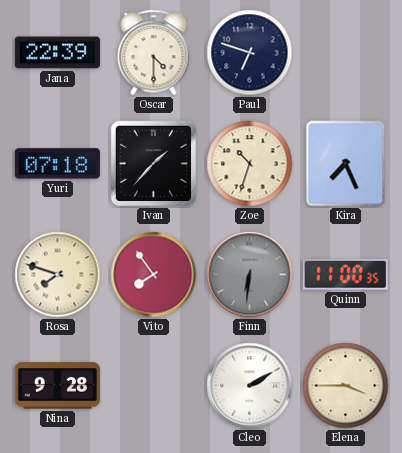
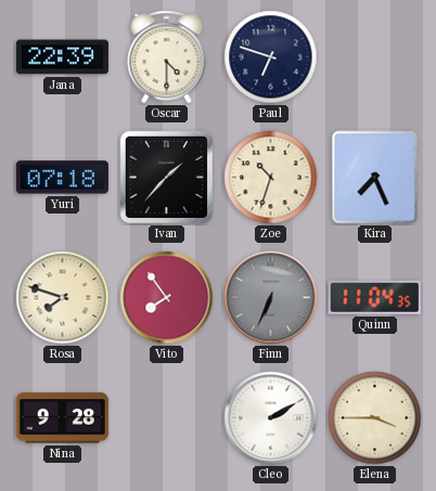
Finn: 6:31 -> 6:34 (271, 298)
Quinn: 11:00 -> 11:04 (374, 297)
